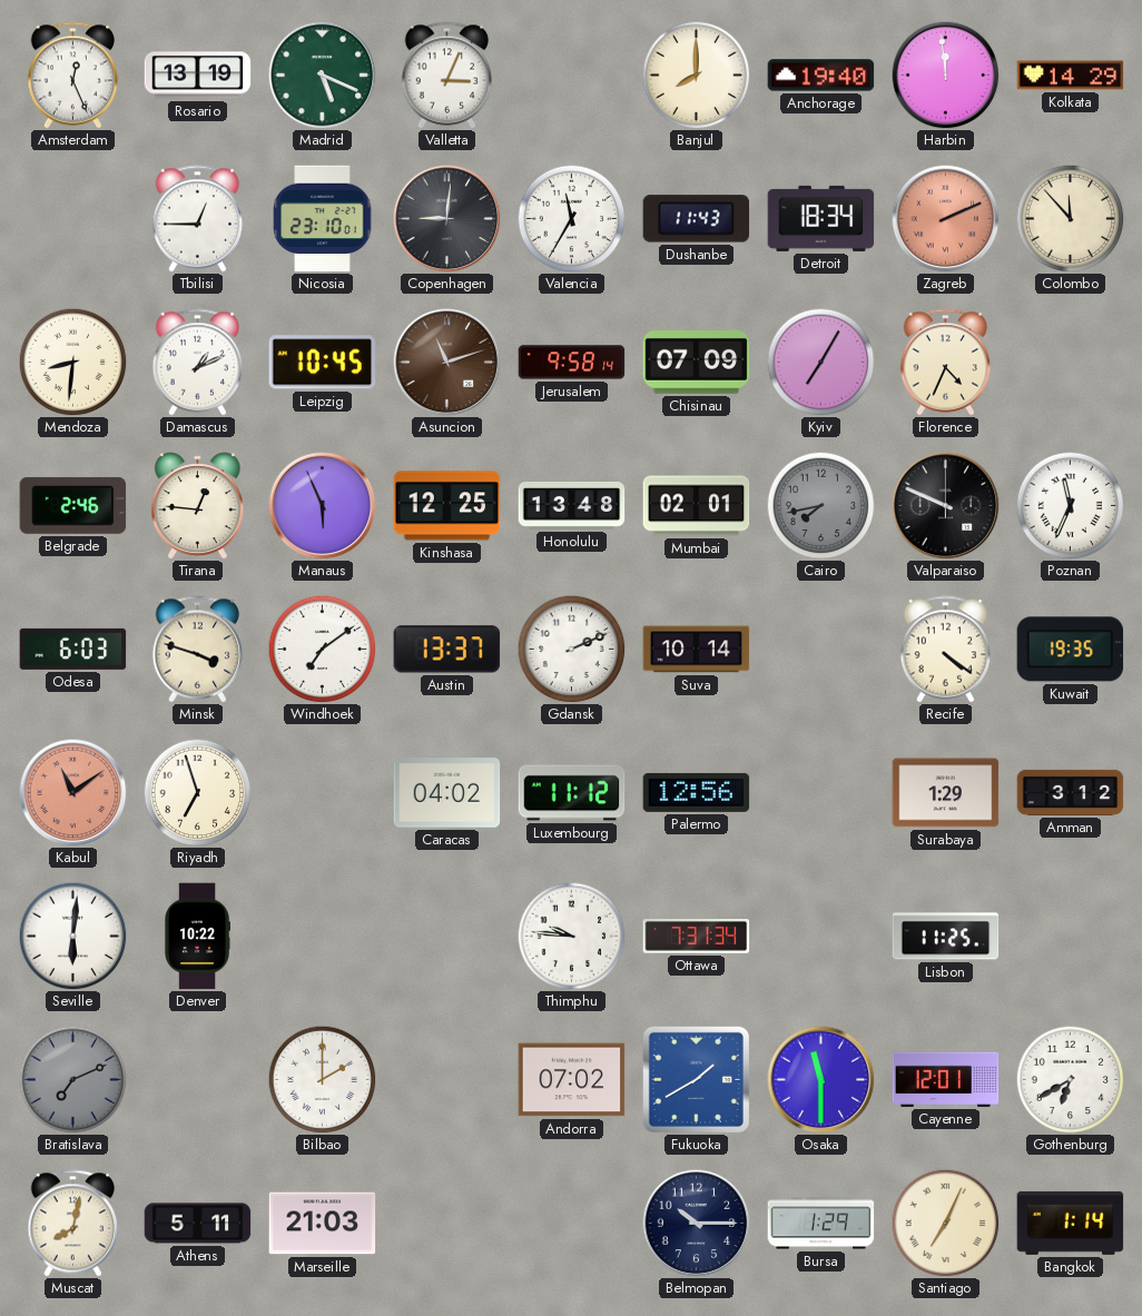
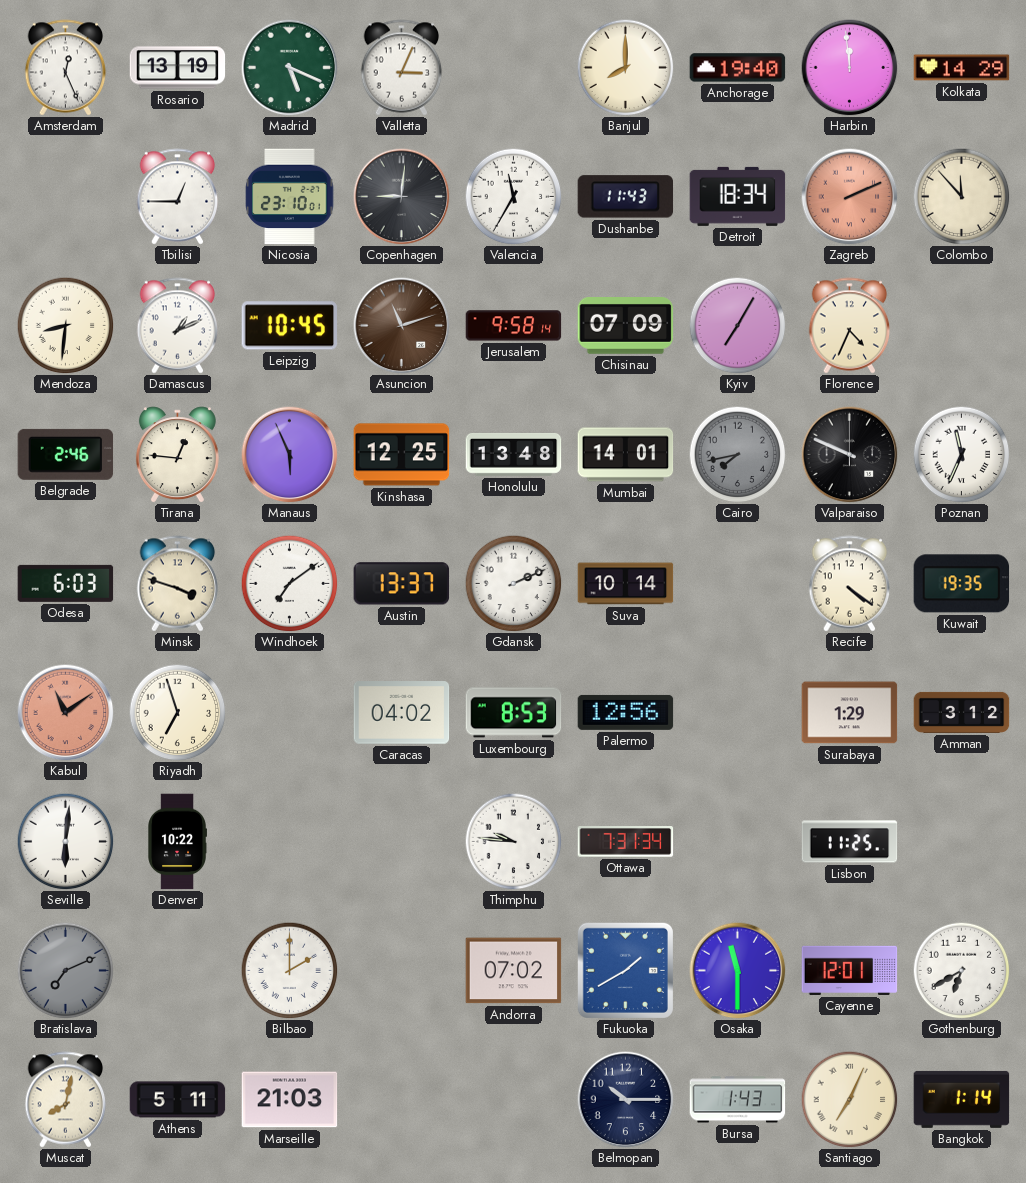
Mumbai: 02:01 -> 14:01 (626, 455)
Luxembourg: 11:12 -> 8:53 (514, 713)
Bursa: 1:29 -> 1:43 (738, 1100)
